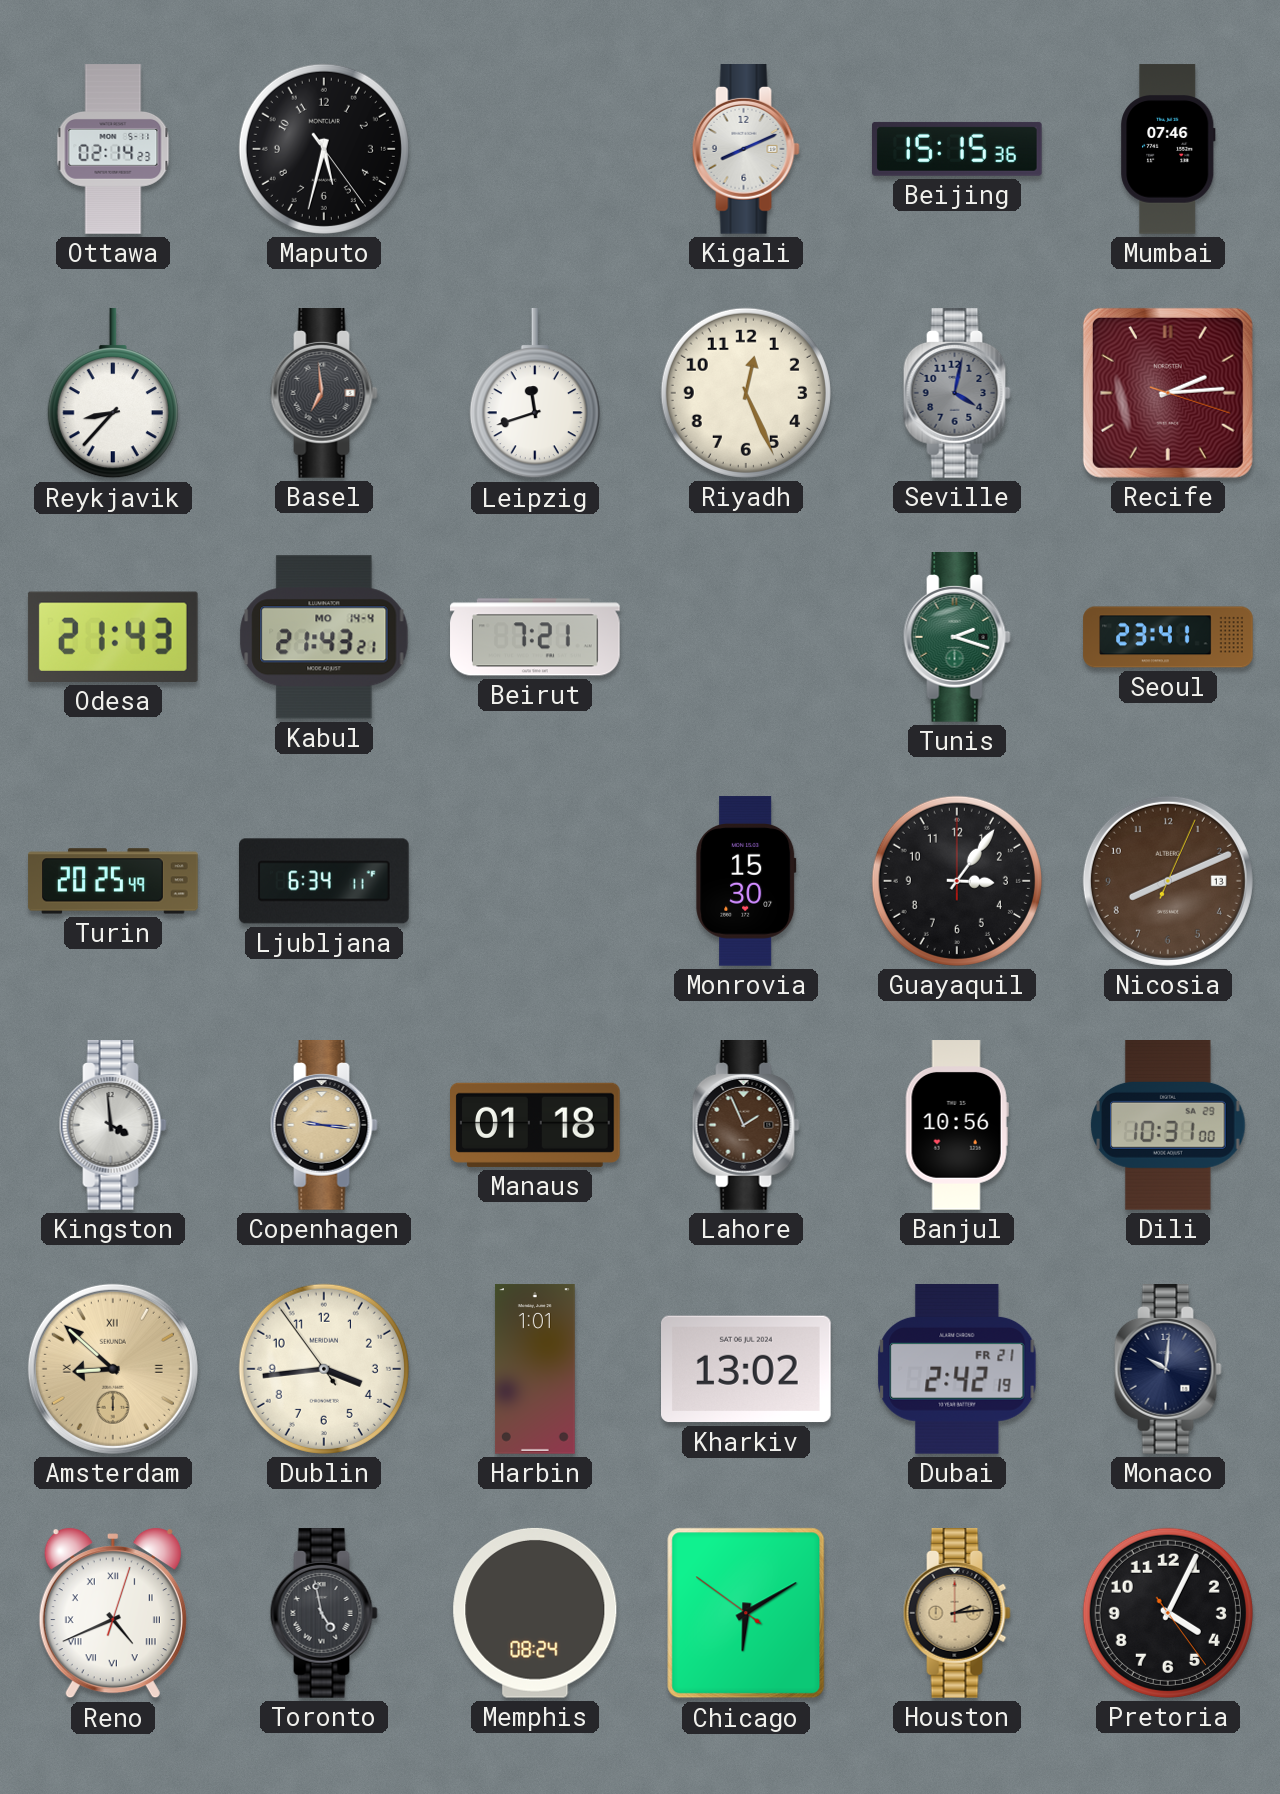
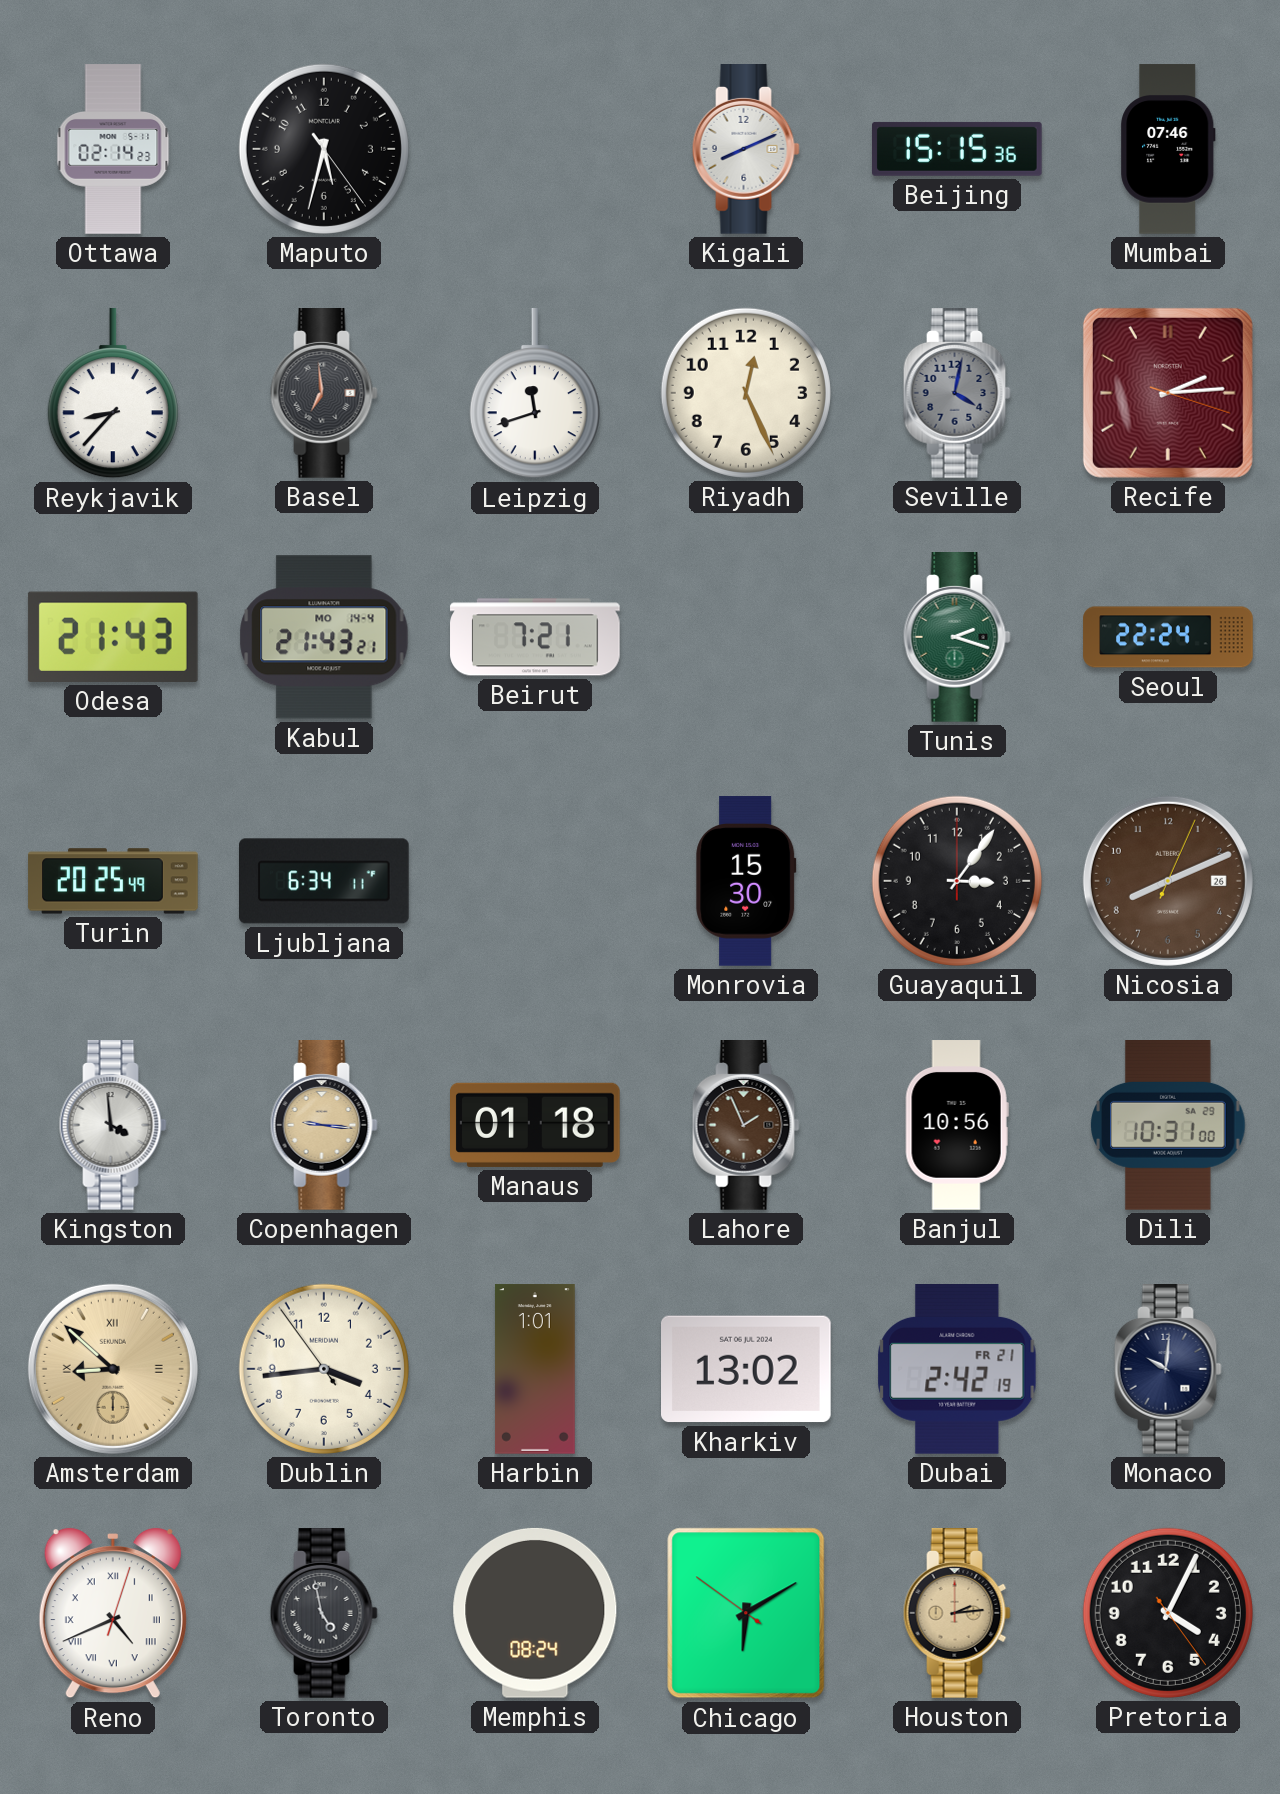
Seoul: 23:41 -> 22:24 (1168, 637)
Nicosia date: 13 -> 26 (1168, 881)
